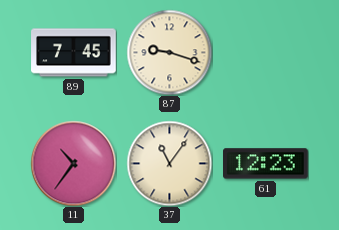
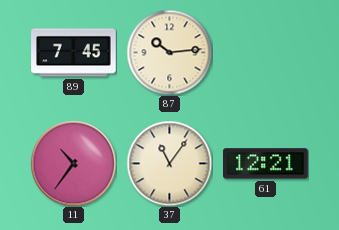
87: 9:18 -> 10:14 (169, 52)
61: 12:23 -> 12:21 (266, 164)
